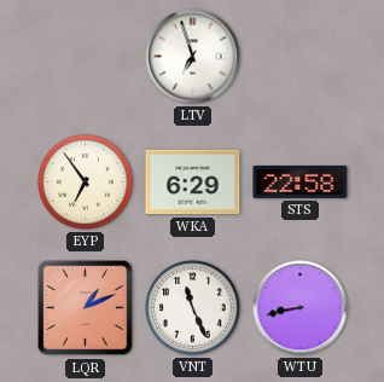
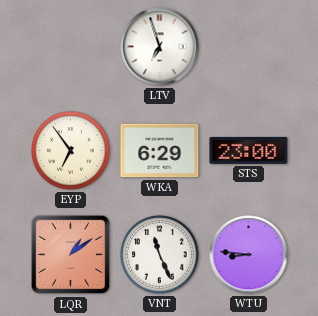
STS: 22:58 -> 23:00 (249, 150)
LQR: 1:11 -> 1:09 (71, 255)
WTU: 8:43 -> 8:46 (249, 255)
